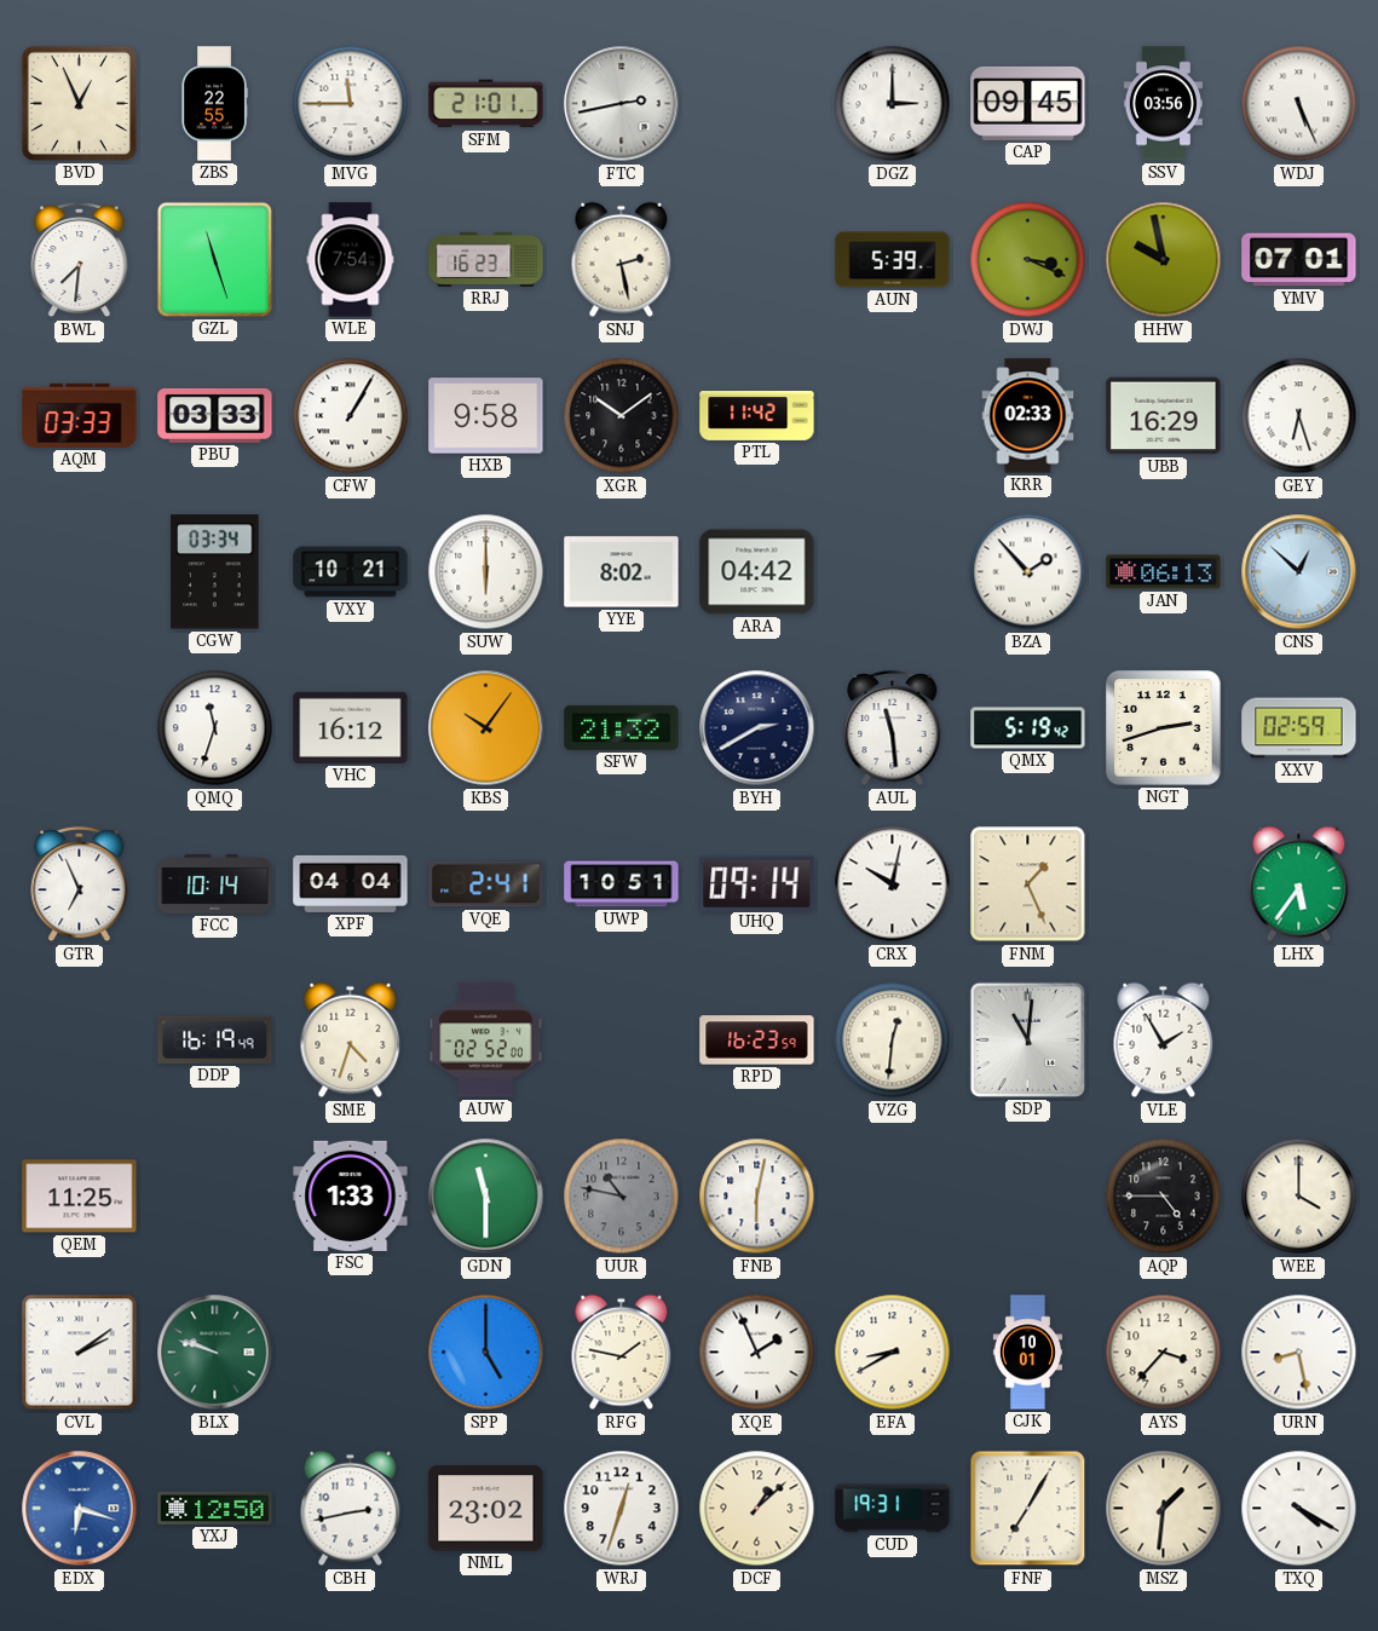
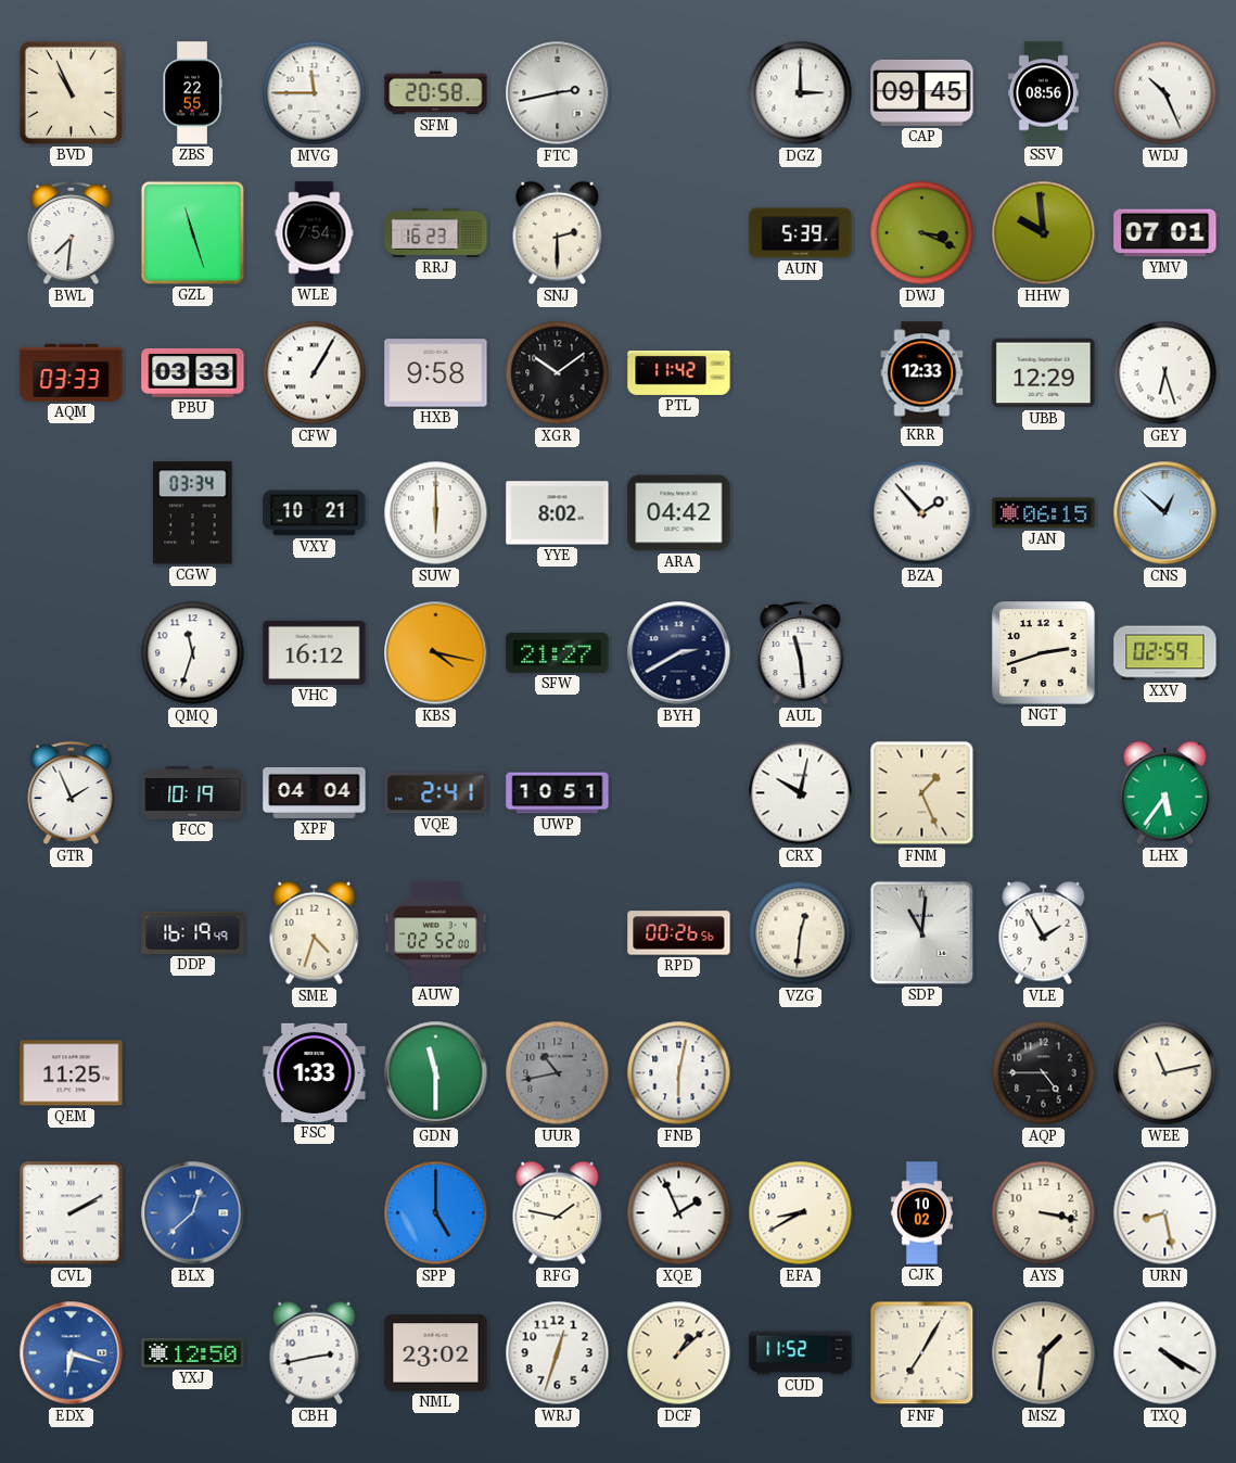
BVD: 12:56 -> 10:56 (71, 92)
SFM: 21:01 -> 20:58 (436, 93)
SSV: 03:56 -> 08:56 (1043, 93)
WDJ: 5:26 -> 10:26 (1165, 93)
SNJ: 2:28 -> 2:30 (558, 233)
HHW: 9:58 -> 9:59 (1044, 233)
KRR: 02:33 -> 12:33 (922, 373)
UBB: 16:29 -> 12:29 (1044, 373)
JAN: 06:13 -> 06:15 (1044, 513)
KBS: 10:06 -> 4:17 (436, 653)
SFW: 21:32 -> 21:27 (558, 652)
QMX: 5:19 -> none (1028, 728)
GTR: 6:56 -> 1:56 (72, 793)
FCC: 10:14 -> 10:19 (193, 793)
UHQ: 09:14 -> none (757, 883)
RPD: 16:23 -> 00:26 (679, 933)
UUR: 10:47 -> 10:43 (558, 1073)
WEE: 4:00 -> 11:13 (1165, 1073)
CVL: 2:09 -> 2:10 (72, 1213)
BLX: 9:48 -> 12:38 (193, 1213)
BLX dial: green -> blue (193, 1213)
CJK: 10:01 -> 10:02 (921, 1213)
AYS: 3:37 -> 3:17 (1044, 1213)
CUD: 19:31 -> 11:52 (801, 1353)
